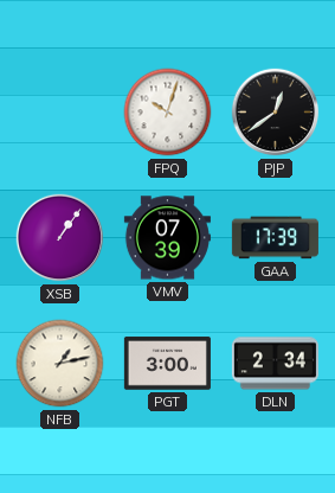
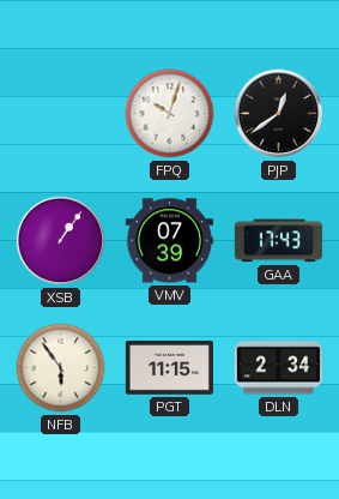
GAA: 17:39 -> 17:43 (278, 241)
NFB: 1:13 -> 5:54 (61, 368)
PGT: 3:00 -> 11:15 (169, 368)
